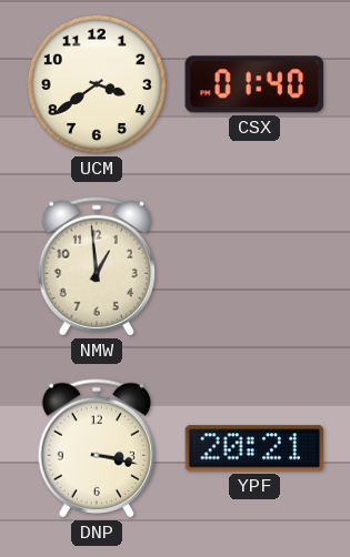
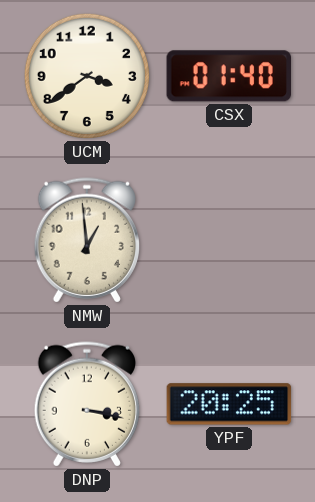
YPF: 20:21 -> 20:25 (229, 404)
